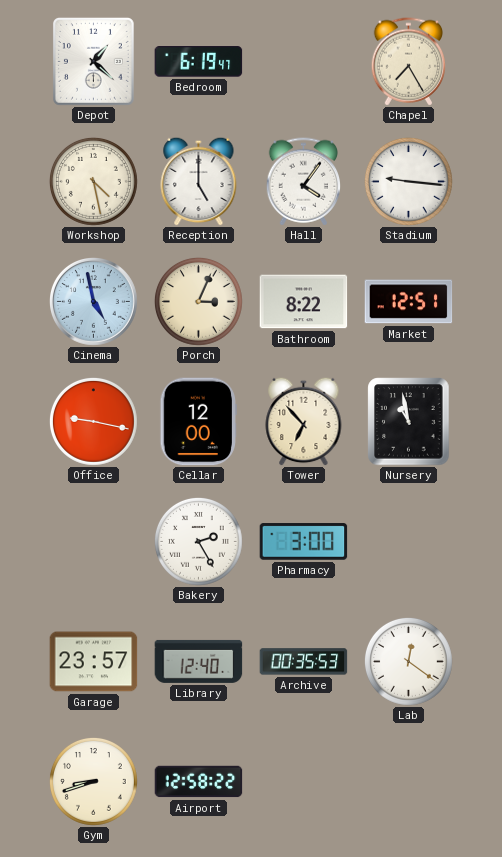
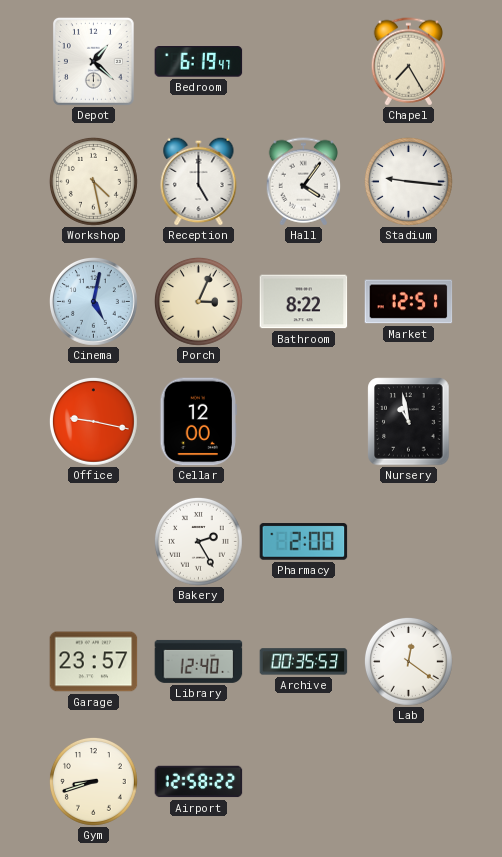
Cinema: 4:58 -> 5:02 (94, 302)
Tower: 6:53 -> none (304, 421)
Pharmacy: 3:00 -> 2:00 (304, 542)
